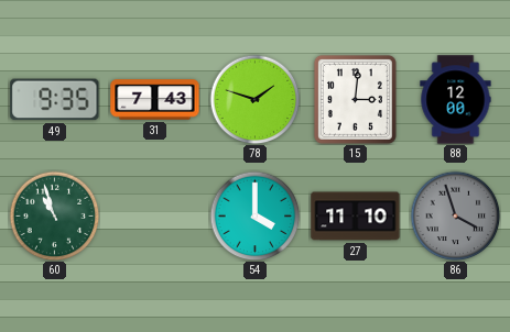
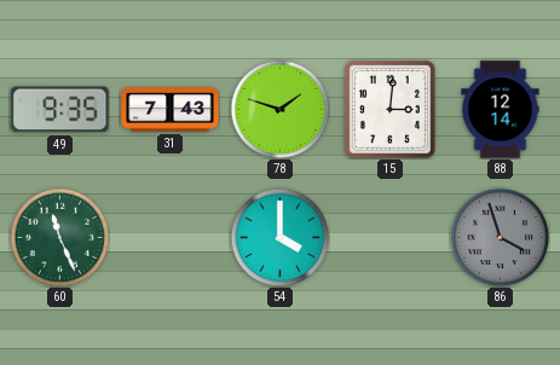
88: 12:00 -> 12:14 (501, 110)
60: 10:57 -> 11:26 (59, 237)
27: 11:10 -> none (356, 217)
